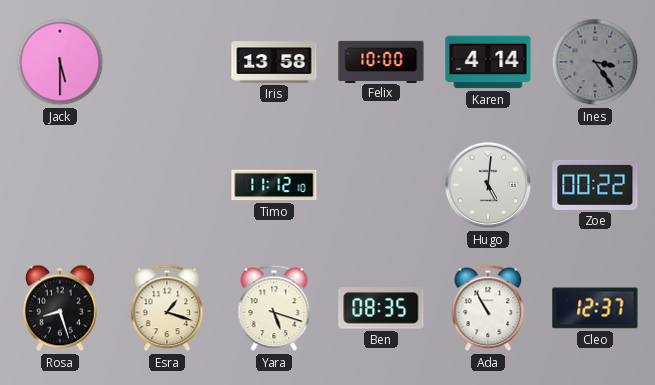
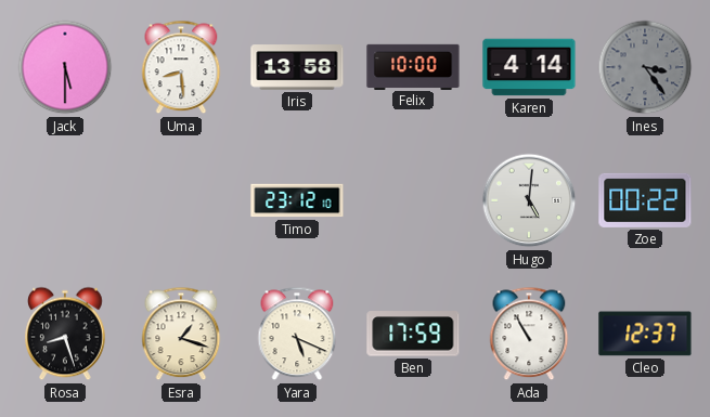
Uma: none -> 8:29 (181, 67)
Timo: 11:12 -> 23:12 (297, 200)
Yara: 5:18 -> 5:19 (297, 334)
Ben: 08:35 -> 17:59 (413, 334)
